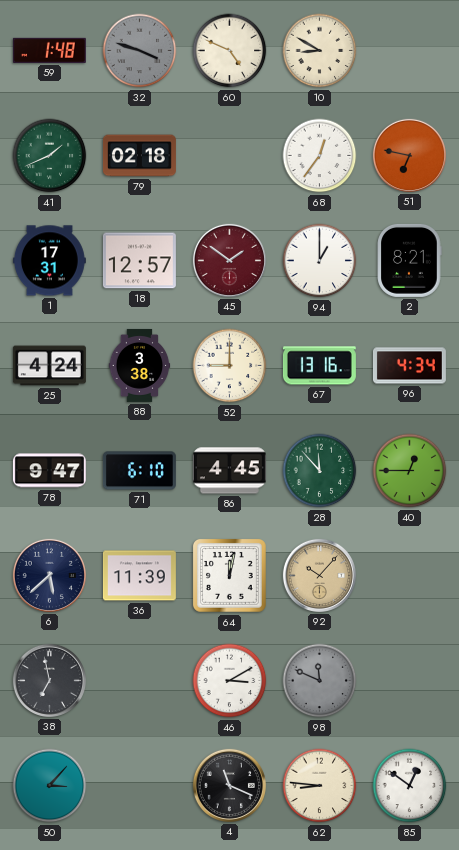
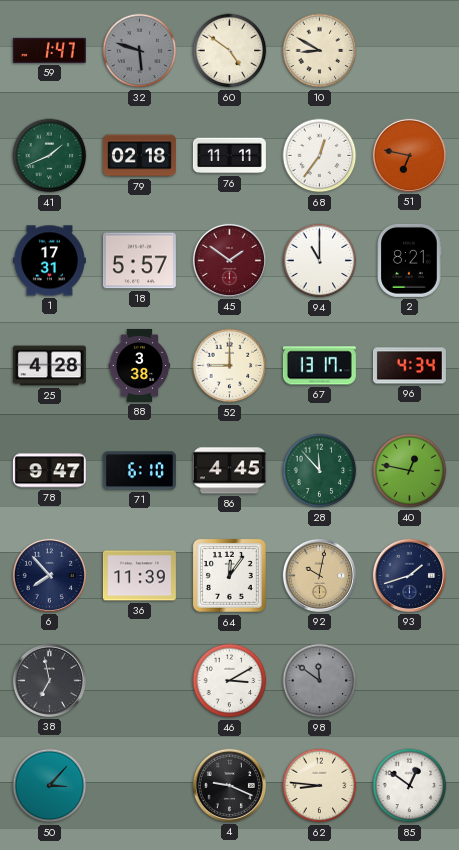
59: 1:48 -> 1:47 (49, 50)
32: 3:48 -> 5:48 (140, 51)
60: 4:49 -> 4:51 (230, 51)
76: none -> 11:11 (229, 156)
18: 12:57 -> 5:57 (139, 261)
94: 1:00 -> 11:00 (320, 261)
25: 4:24 -> 4:28 (49, 366)
67: 13:16 -> 13:17 (319, 366)
40: 12:45 -> 12:47 (410, 471)
6: 5:38 -> 7:53 (49, 575)
64: 12:02 -> 12:06 (230, 576)
92: 10:07 -> 10:02 (319, 575)
93: none -> 1:42 (409, 575)
98: 11:49 -> 11:51 (320, 681)
4: 11:19 -> 9:19 (229, 785)
